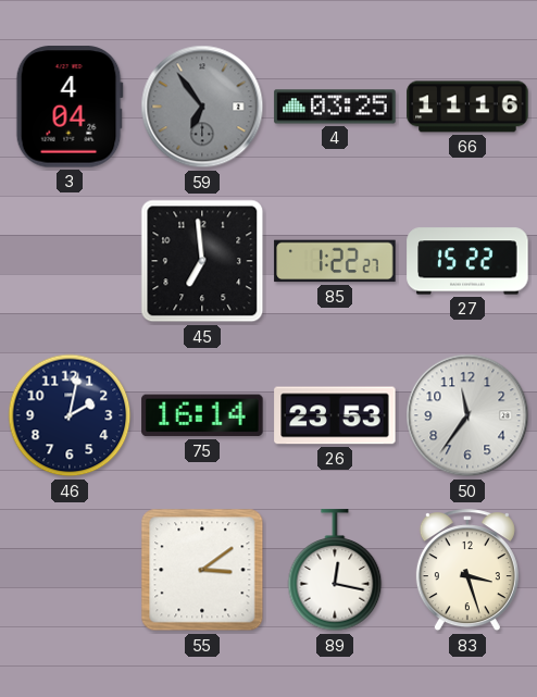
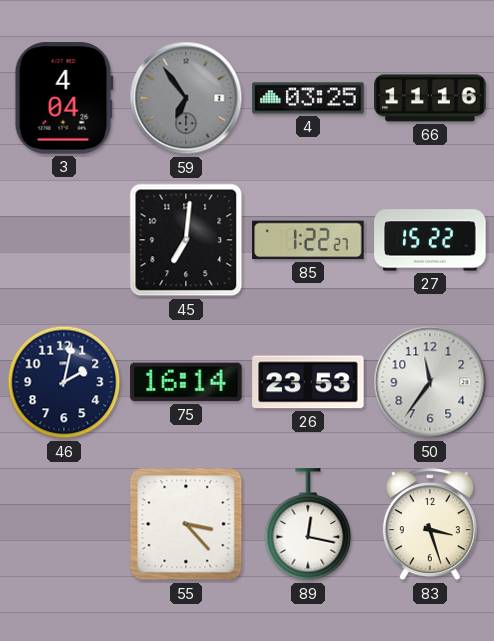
45: 6:59 -> 7:01 (186, 240)
55: 3:09 -> 3:23 (186, 524)
